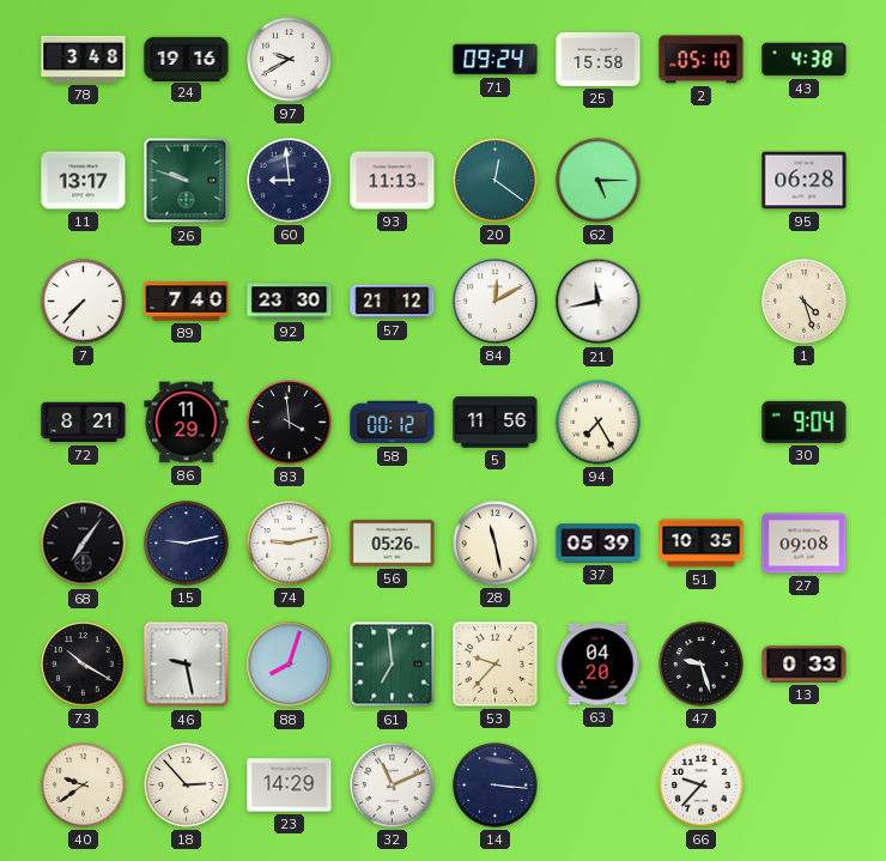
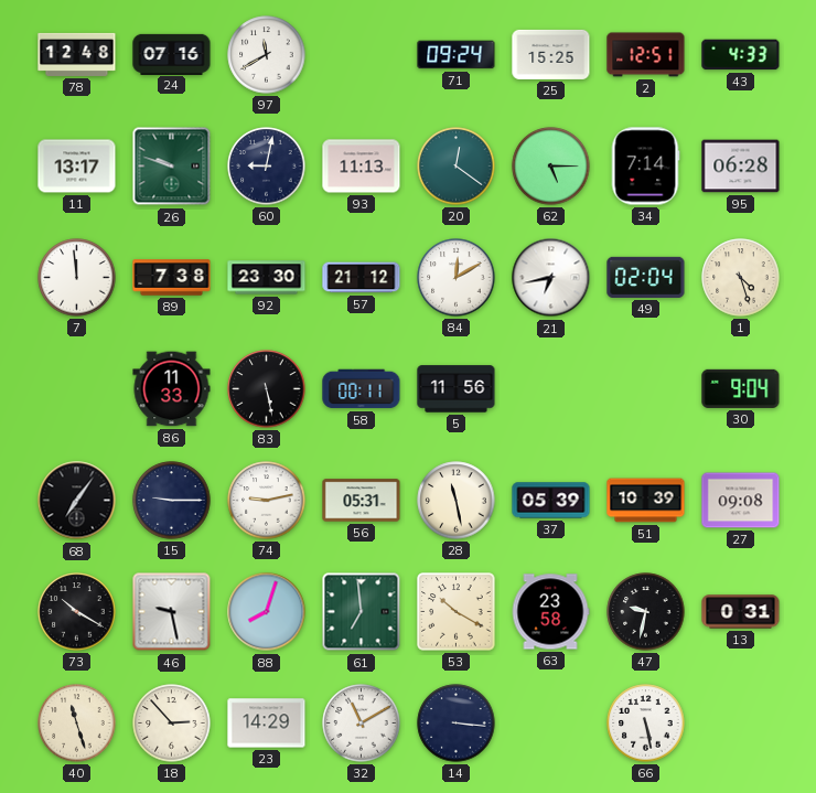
78: 3:48 -> 12:48 (77, 54)
24: 19:16 -> 07:16 (172, 54)
97: 9:40 -> 11:40 (267, 55)
25: 15:58 -> 15:25 (551, 54)
2: 05:10 -> 12:51 (646, 55)
43: 4:38 -> 4:33 (741, 55)
60: 8:59 -> 9:02 (267, 167)
34: none -> 7:14 (645, 167)
7: 7:37 -> 11:59 (77, 278)
89: 7:40 -> 7:38 (172, 278)
21: 11:43 -> 6:43 (551, 278)
49: none -> 02:04 (646, 277)
72: 8:21 -> none (84, 423)
86: 11:29 -> 11:33 (172, 389)
83: 3:59 -> 5:28 (267, 389)
58: 00:12 -> 00:11 (362, 389)
94: 7:25 -> none (599, 423)
15: 9:13 -> 9:15 (172, 501)
56: 05:26 -> 05:31 (362, 501)
51: 10:35 -> 10:39 (646, 501)
53: 9:37 -> 10:20 (457, 612)
63: 04:20 -> 23:58 (550, 612)
47: 9:27 -> 9:32 (646, 612)
13: 0:33 -> 0:31 (741, 612)
40: 9:39 -> 11:27 (77, 724)
32: 11:11 -> 11:10 (362, 724)
66: 9:37 -> 5:28 (646, 724)
